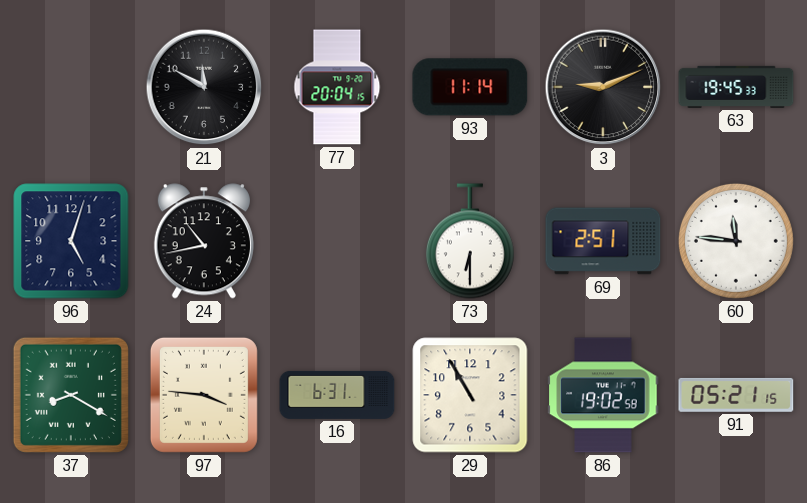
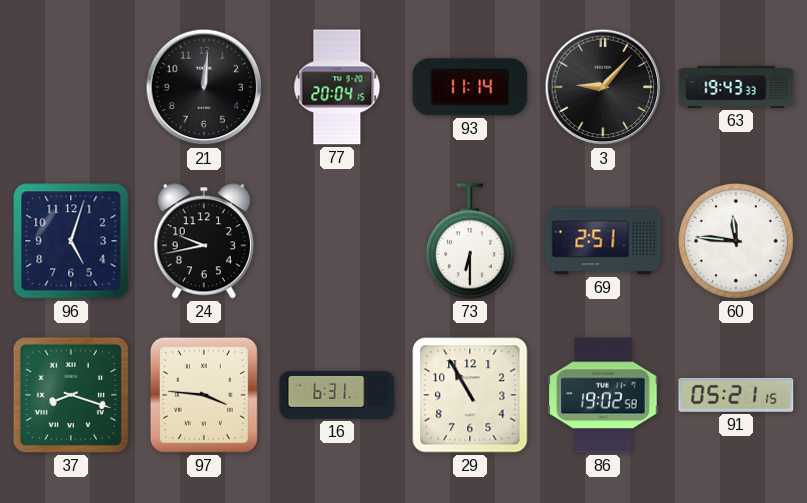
21: 11:50 -> 12:01 (204, 87)
3: 9:11 -> 9:07 (603, 87)
63: 19:45 -> 19:43 (736, 87)
24: 10:43 -> 9:43 (204, 241)
37: 8:20 -> 8:18 (71, 395)
